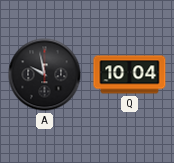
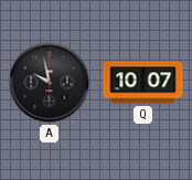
Q: 10:04 -> 10:07 (143, 83)
